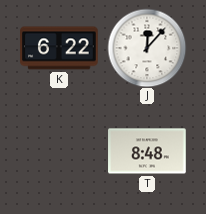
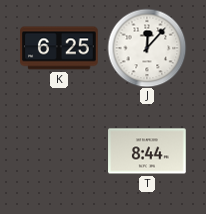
K: 6:22 -> 6:25 (59, 48)
T: 8:48 -> 8:44 (147, 151)
